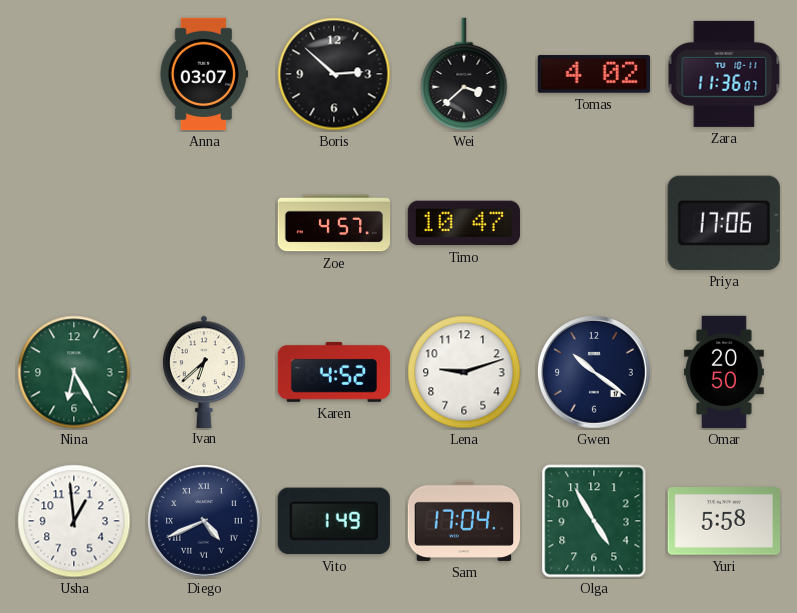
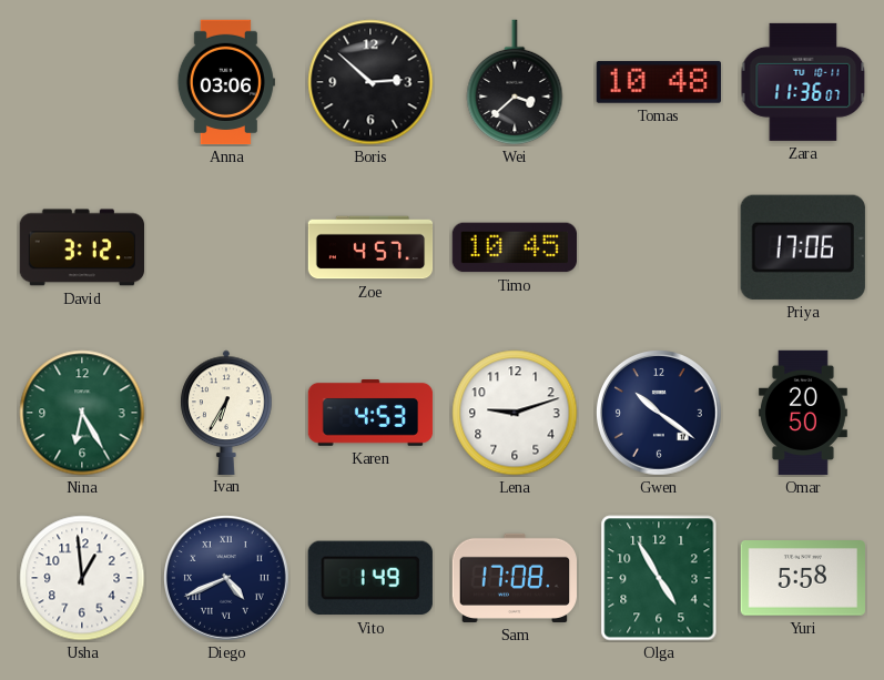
Anna: 03:07 -> 03:06 (226, 82)
Tomas: 4:02 -> 10:48 (658, 82)
David: none -> 3:12 (81, 247)
Timo: 10:47 -> 10:45 (514, 247)
Ivan: 6:38 -> 6:35 (226, 412)
Karen: 4:52 -> 4:53 (370, 413)
Sam: 17:04 -> 17:08 (515, 578)
